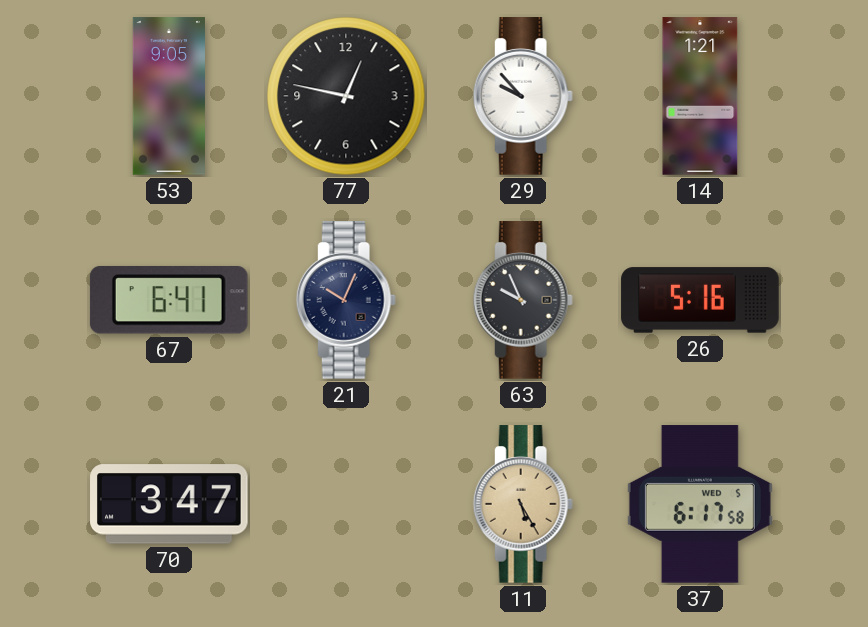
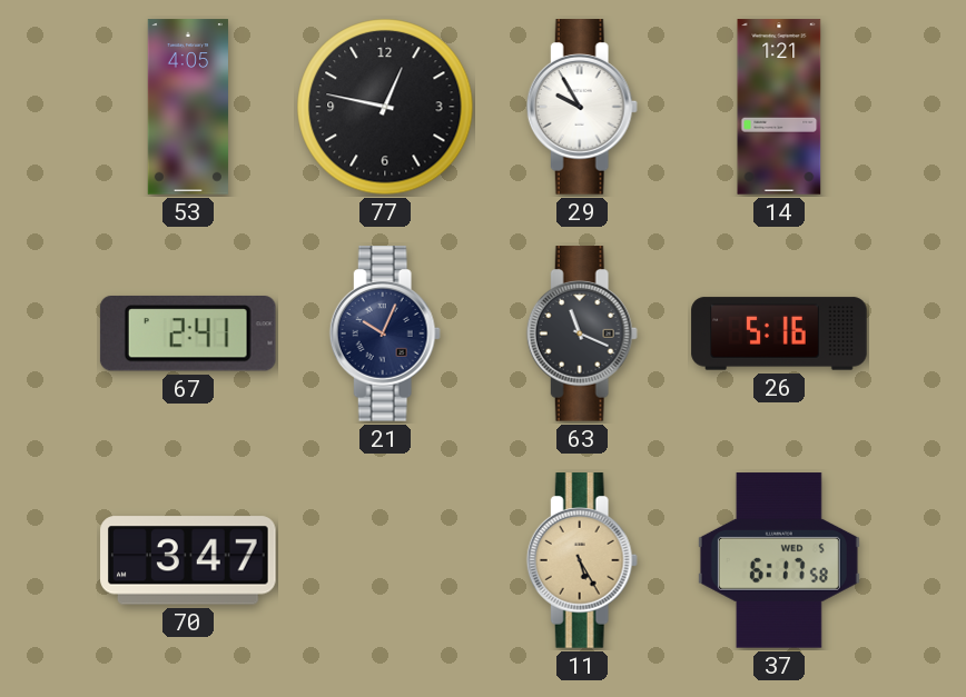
53: 9:05 -> 4:05 (188, 107)
29: 9:53 -> 9:55 (582, 107)
67: 6:41 -> 2:41 (188, 333)
63: 9:56 -> 11:19 (582, 333)
